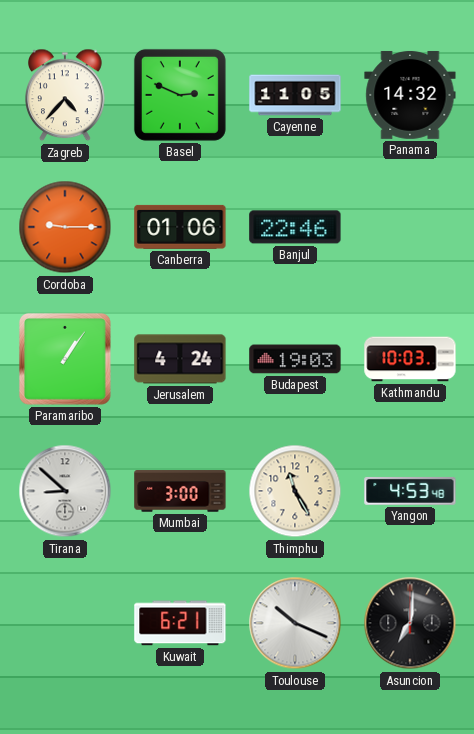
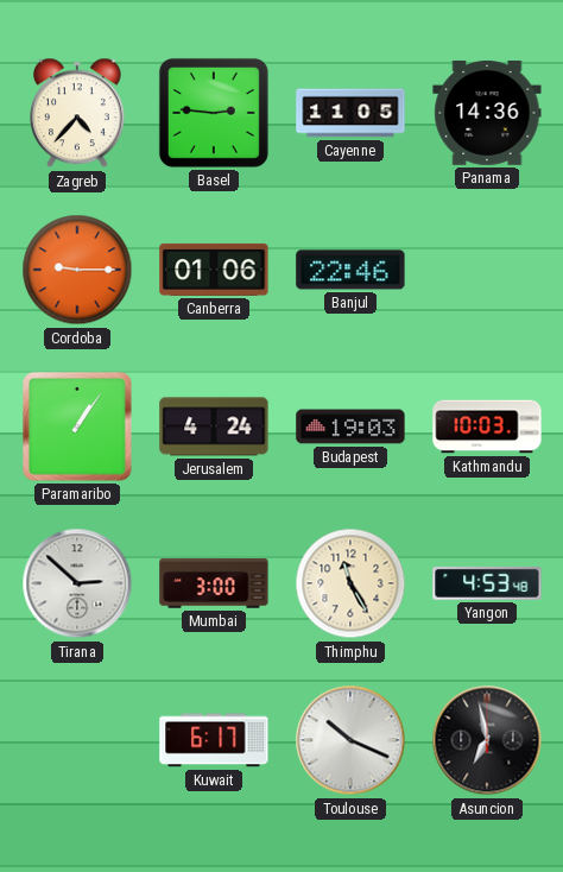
Basel: 2:49 -> 2:46 (214, 113)
Panama: 14:32 -> 14:36 (487, 113)
Tirana: 8:52 -> 2:52 (77, 583)
Kuwait: 6:21 -> 6:17 (214, 740)
Asuncion: 7:01 -> 6:58 (487, 740)
